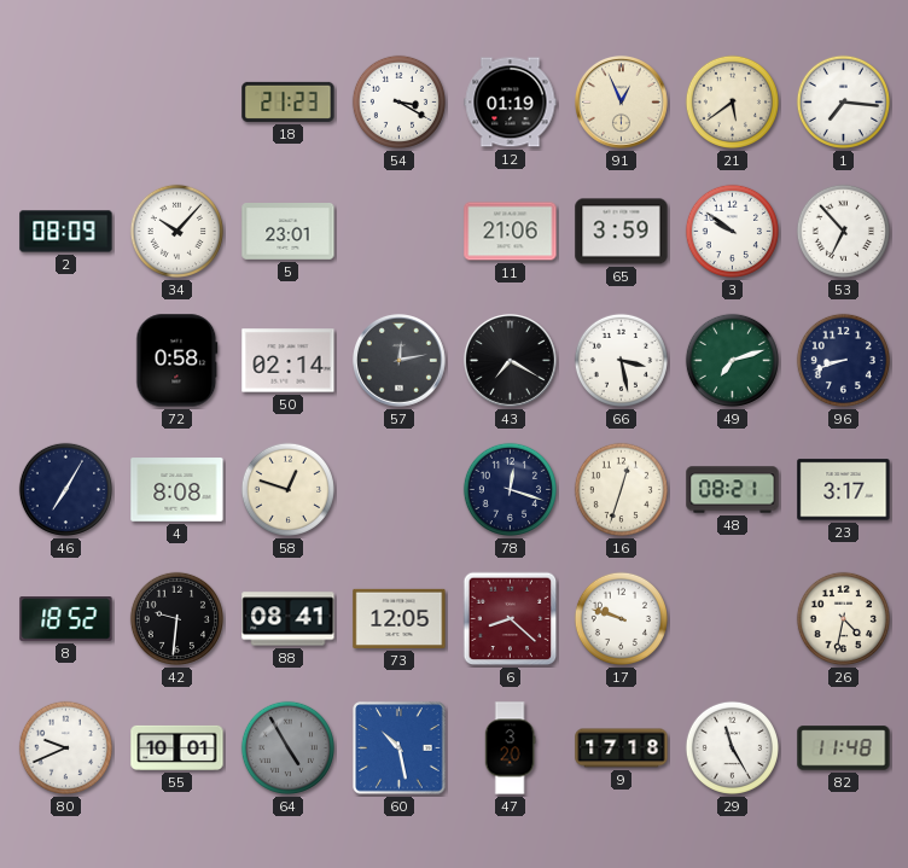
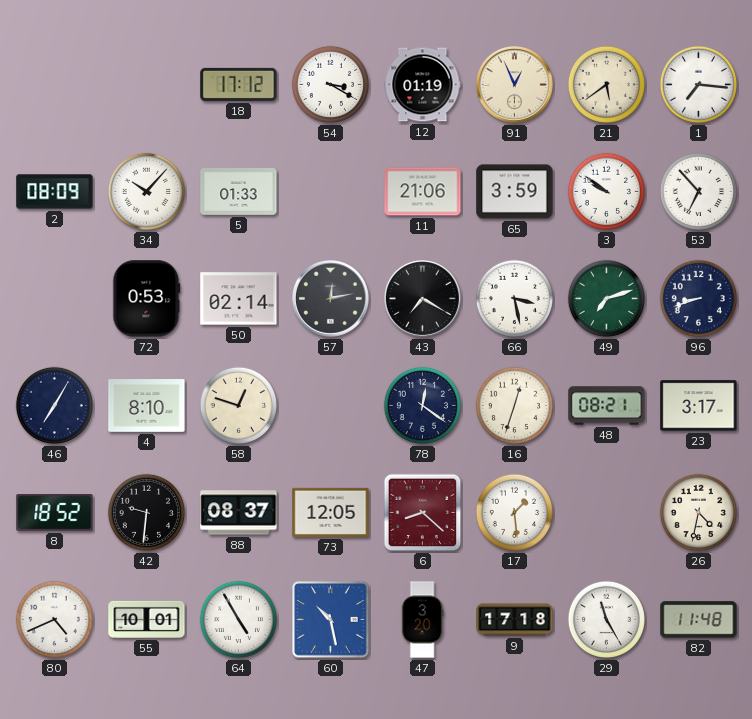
18: 21:23 -> 17:12 (239, 84)
5: 23:01 -> 01:33 (239, 192)
72: 0:58 -> 0:53 (147, 299)
4: 8:08 -> 8:10 (147, 406)
78: 12:18 -> 12:21 (422, 405)
88: 08:41 -> 08:37 (239, 513)
17: 9:48 -> 1:29 (514, 512)
80: 9:41 -> 4:41 (54, 619)
64 dial: grey -> white (238, 619)
